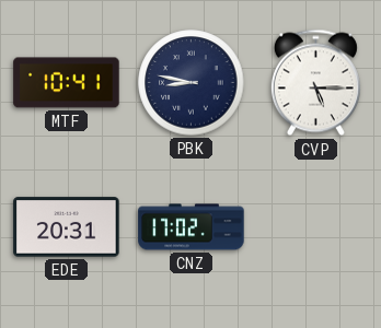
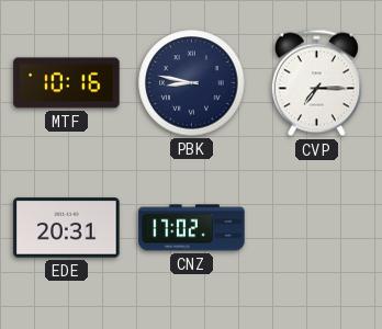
MTF: 10:41 -> 10:16 (67, 83)
CVP: 5:15 -> 7:15 (316, 83)
